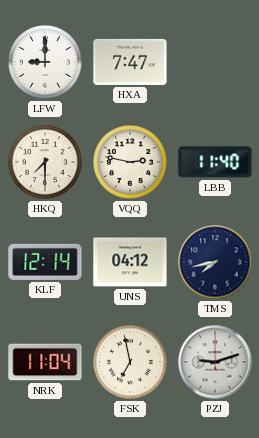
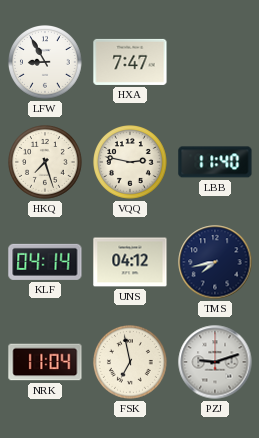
LFW: 9:00 -> 8:55 (46, 63)
HKQ: 7:30 -> 7:27 (46, 163)
KLF: 12:14 -> 04:14 (45, 262)
